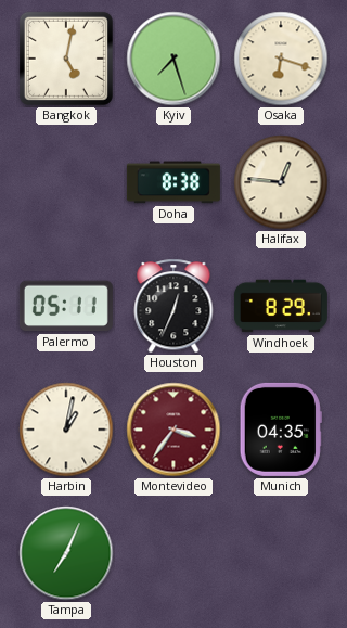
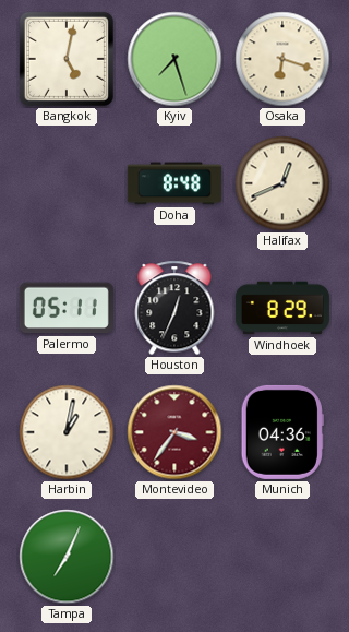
Doha: 8:38 -> 8:48 (174, 183)
Halifax: 12:46 -> 12:41 (282, 183)
Munich: 04:35 -> 04:36 (282, 432)
